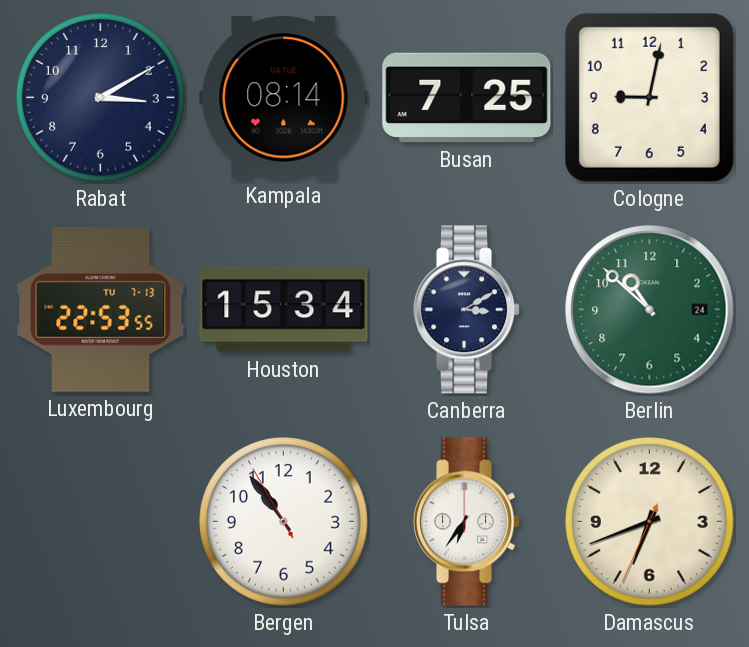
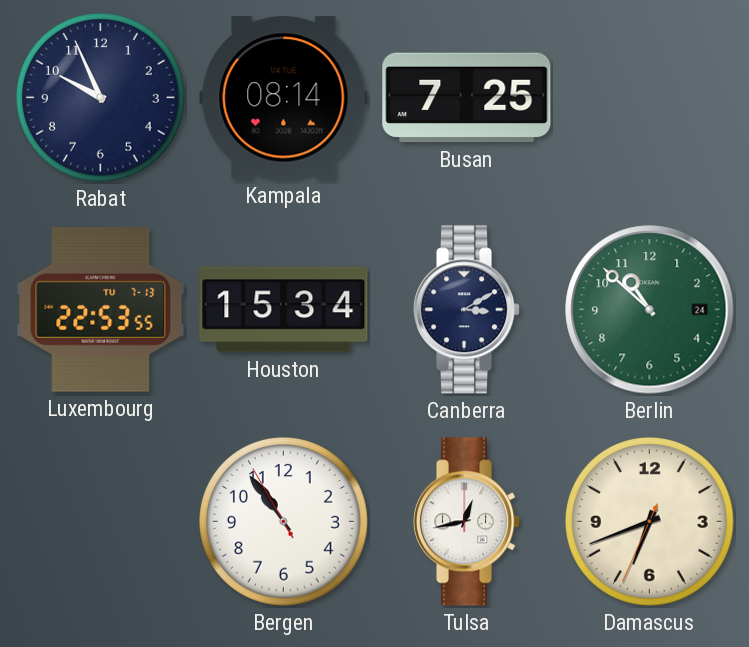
Rabat: 3:10 -> 9:56 (101, 98)
Cologne: 9:02 -> none (649, 97)
Tulsa: 6:36 -> 12:43 (467, 522)
